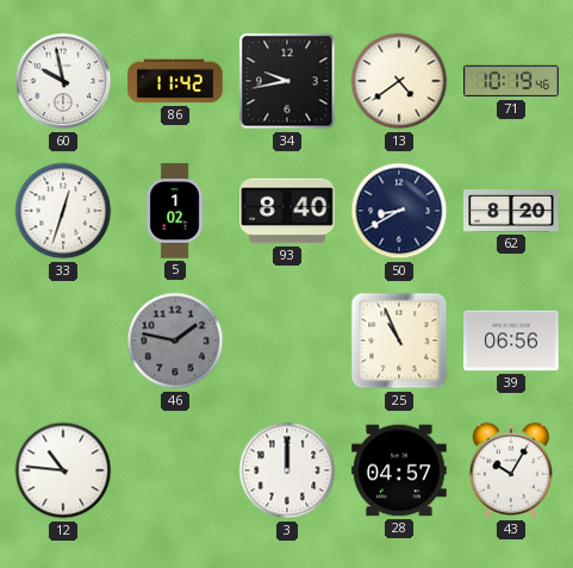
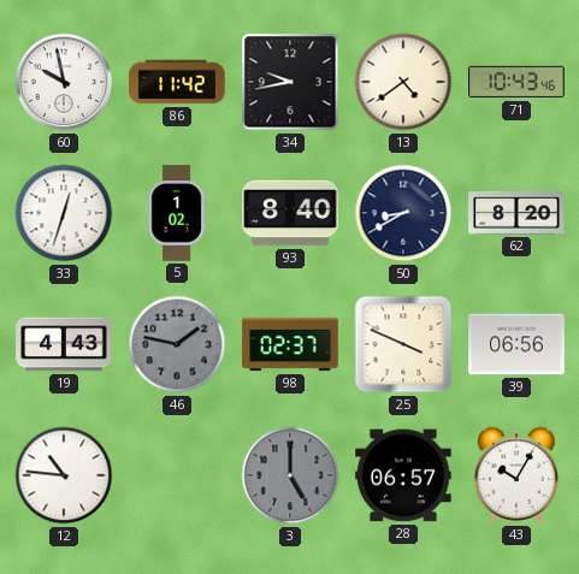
71: 10:19 -> 10:43 (516, 82)
19: none -> 4:43 (64, 344)
98: none -> 02:37 (290, 344)
25: 10:56 -> 3:49 (403, 344)
3: 12:00 -> 5:00 (290, 475)
3 dial: white -> grey (290, 475)
28: 04:57 -> 06:57 (403, 475)
